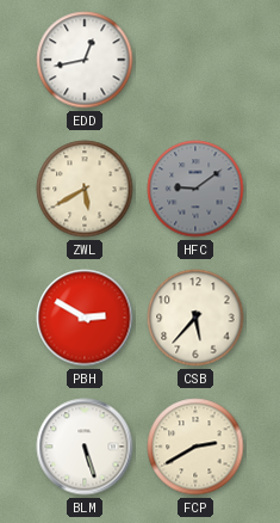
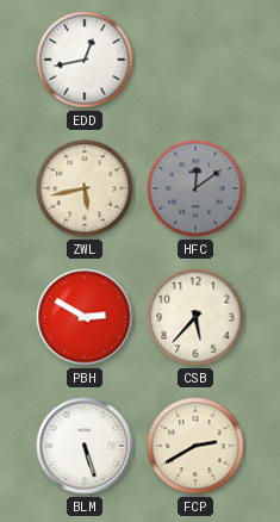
ZWL: 5:40 -> 5:43 (85, 188)
HFC: 9:09 -> 12:09 (195, 188)
